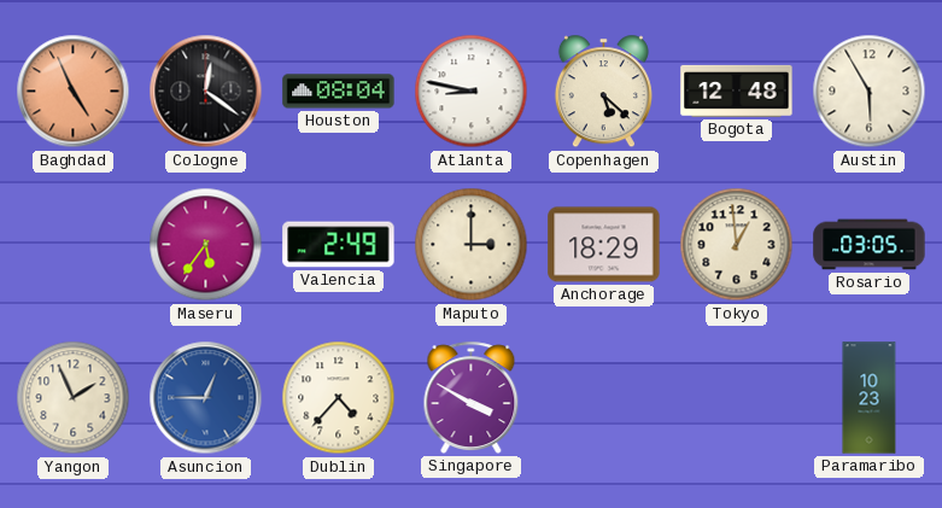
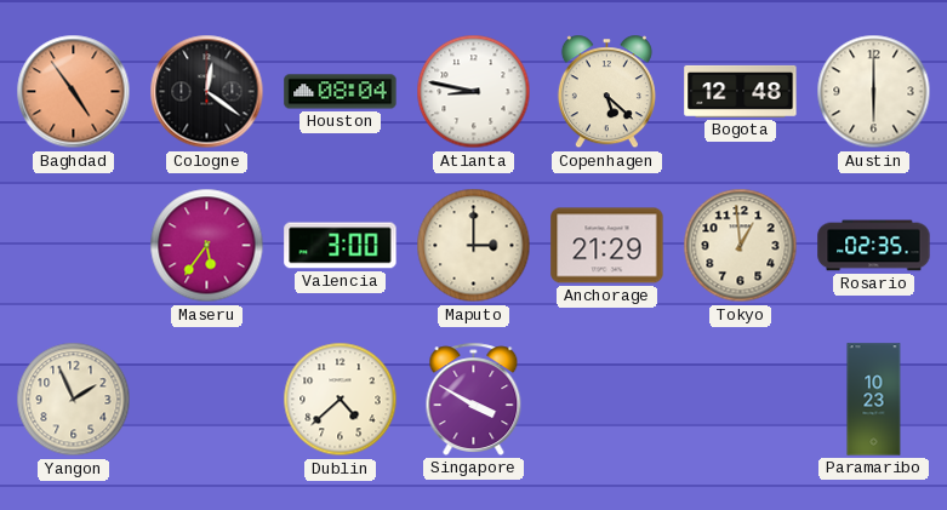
Baghdad: 4:56 -> 4:54 (74, 92)
Austin: 5:55 -> 6:00 (874, 92)
Valencia: 2:49 -> 3:00 (341, 246)
Anchorage: 18:29 -> 21:29 (607, 246)
Rosario: 03:05 -> 02:35 (874, 246)
Asuncion: 12:45 -> none (206, 398)
Dublin: 4:37 -> 4:38 (341, 400)
